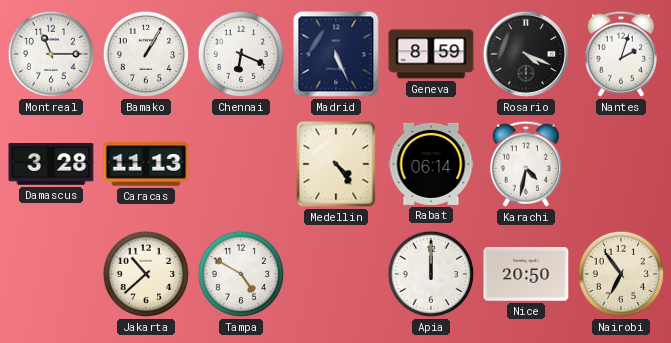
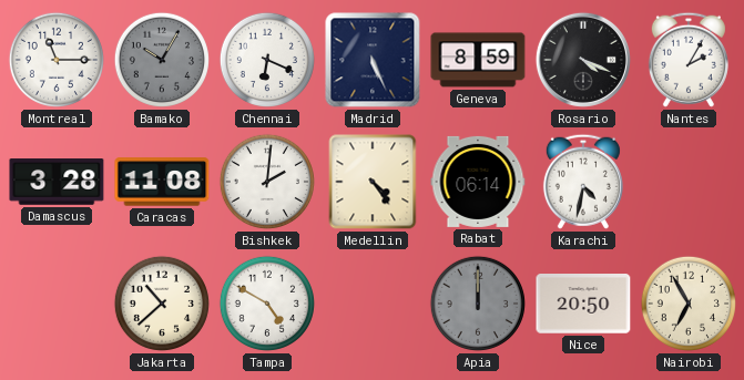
Bamako: 1:05 -> 10:05 (162, 60)
Bamako dial: white -> grey (162, 60)
Nantes: 2:03 -> 2:05 (689, 60)
Caracas: 11:13 -> 11:08 (162, 182)
Bishkek: none -> 2:01 (267, 182)
Apia dial: white -> grey (478, 304)
Nairobi: 6:54 -> 6:55 (689, 304)
